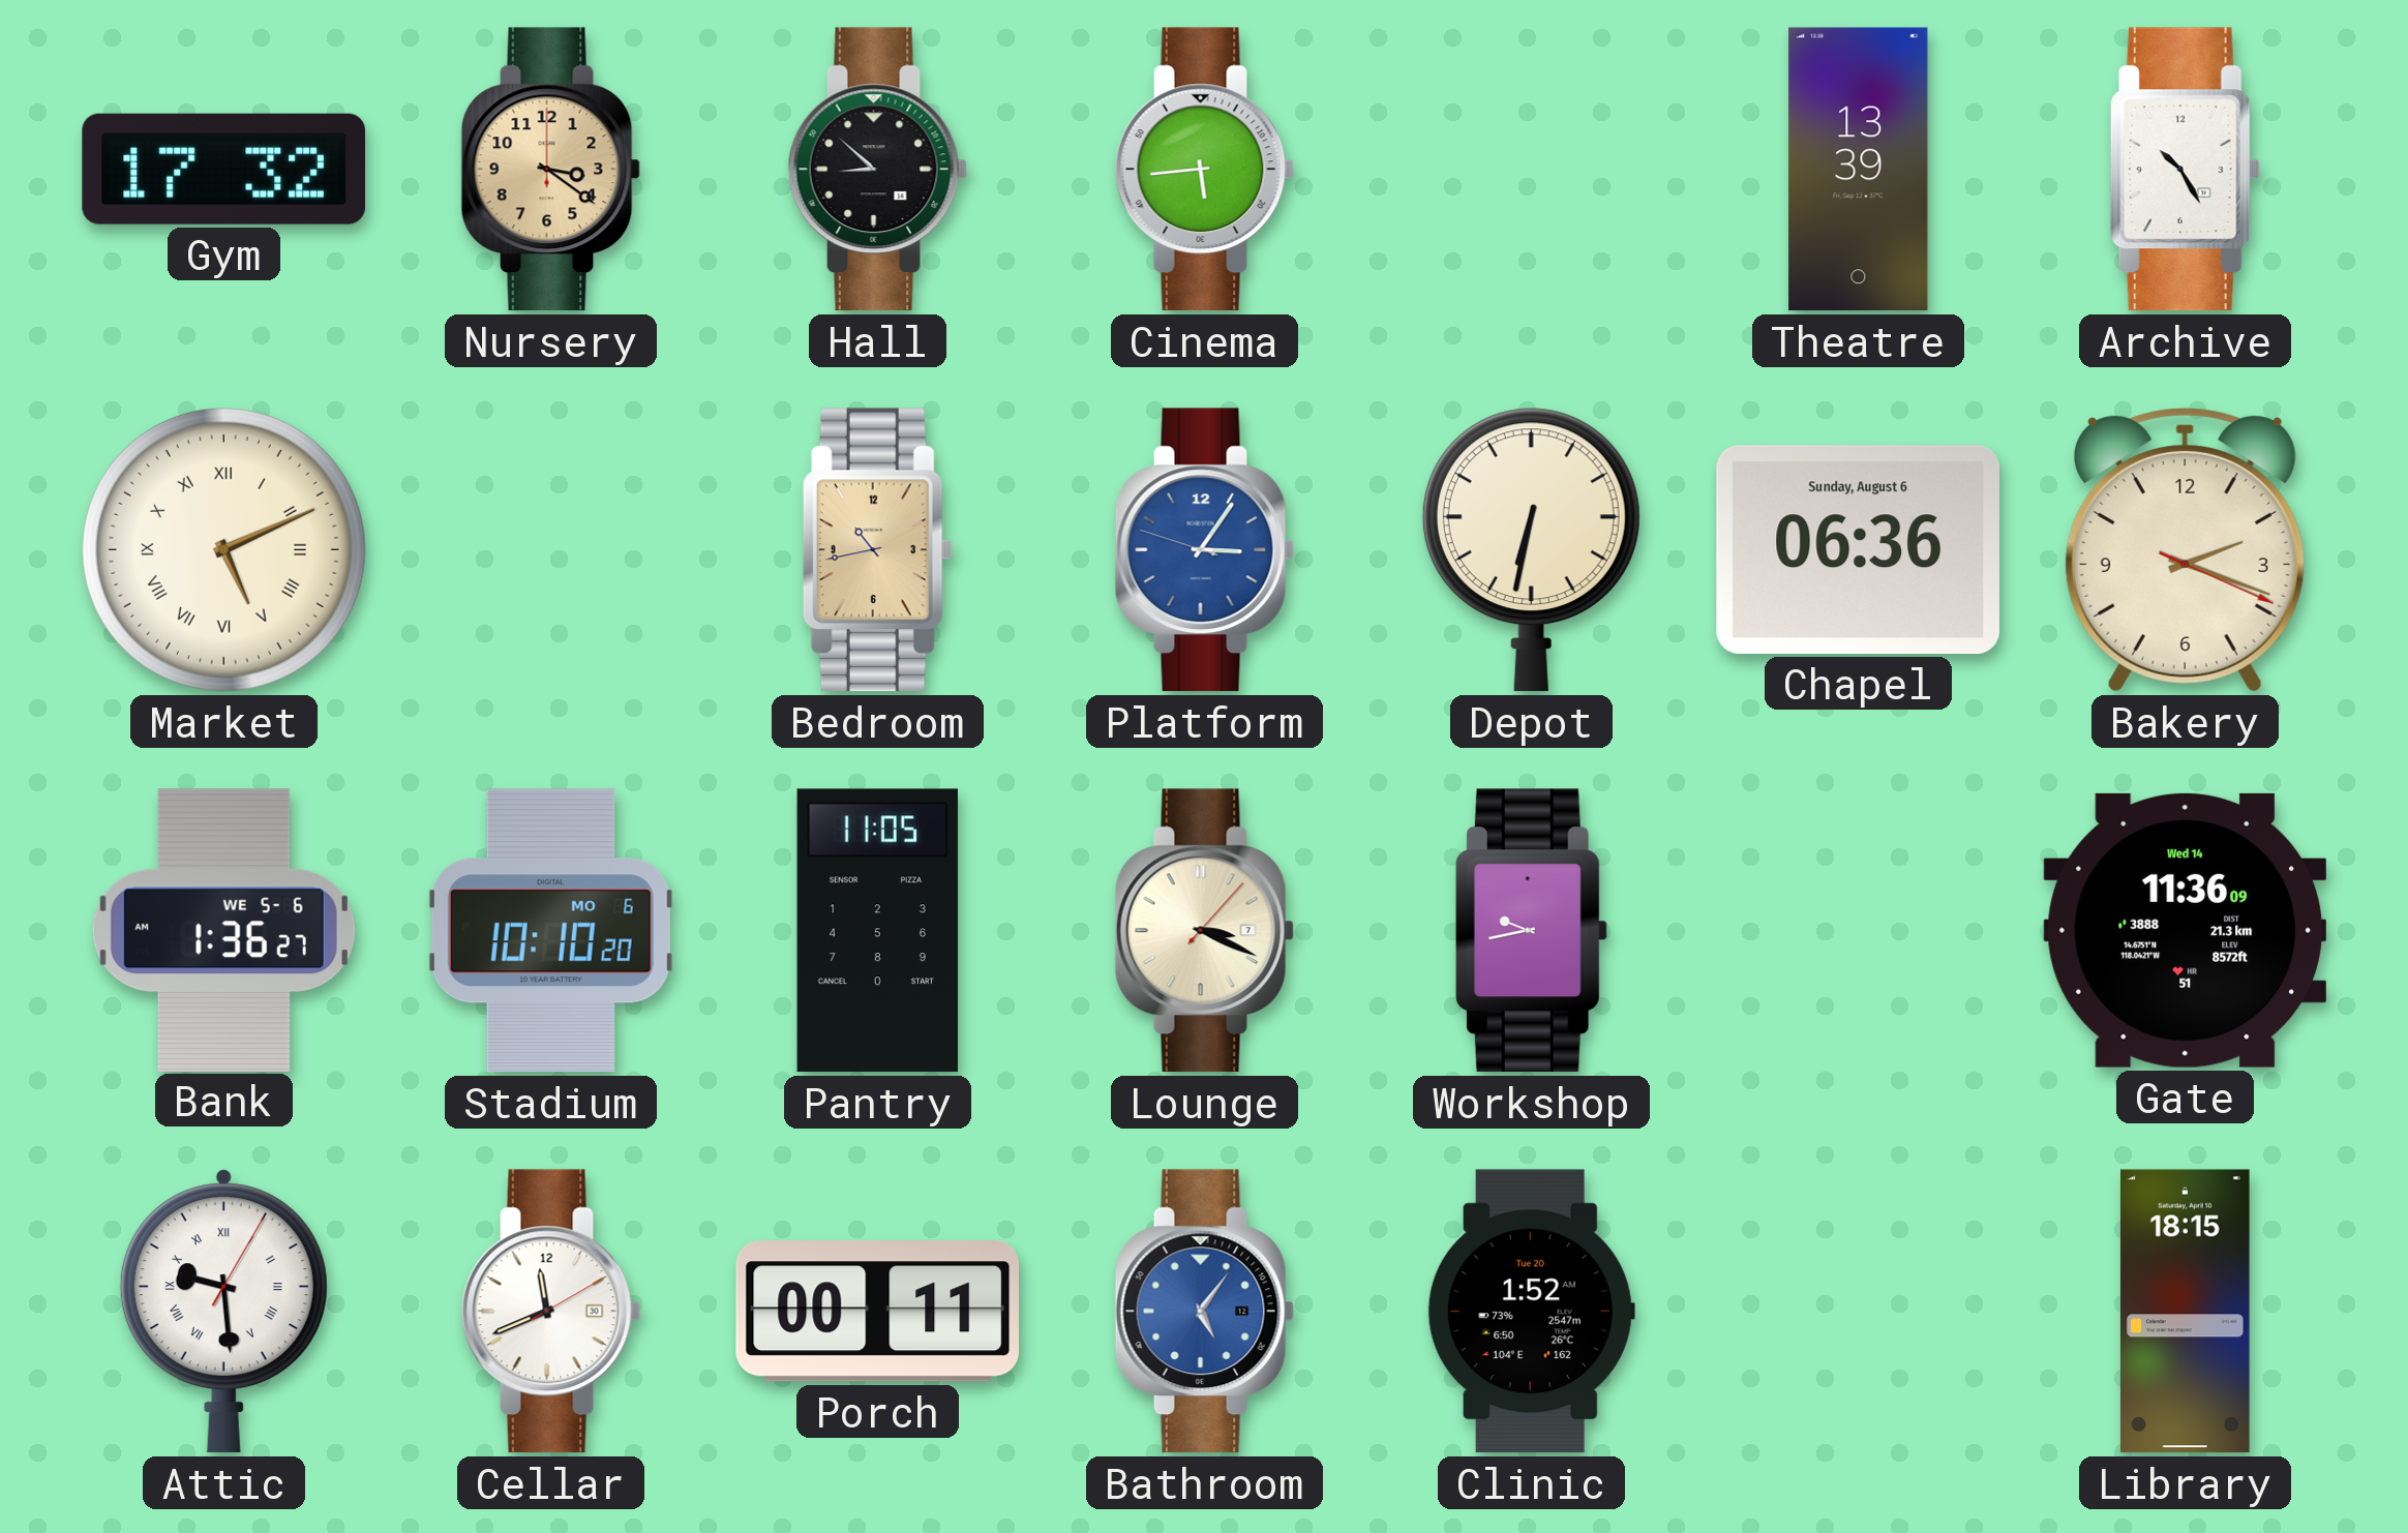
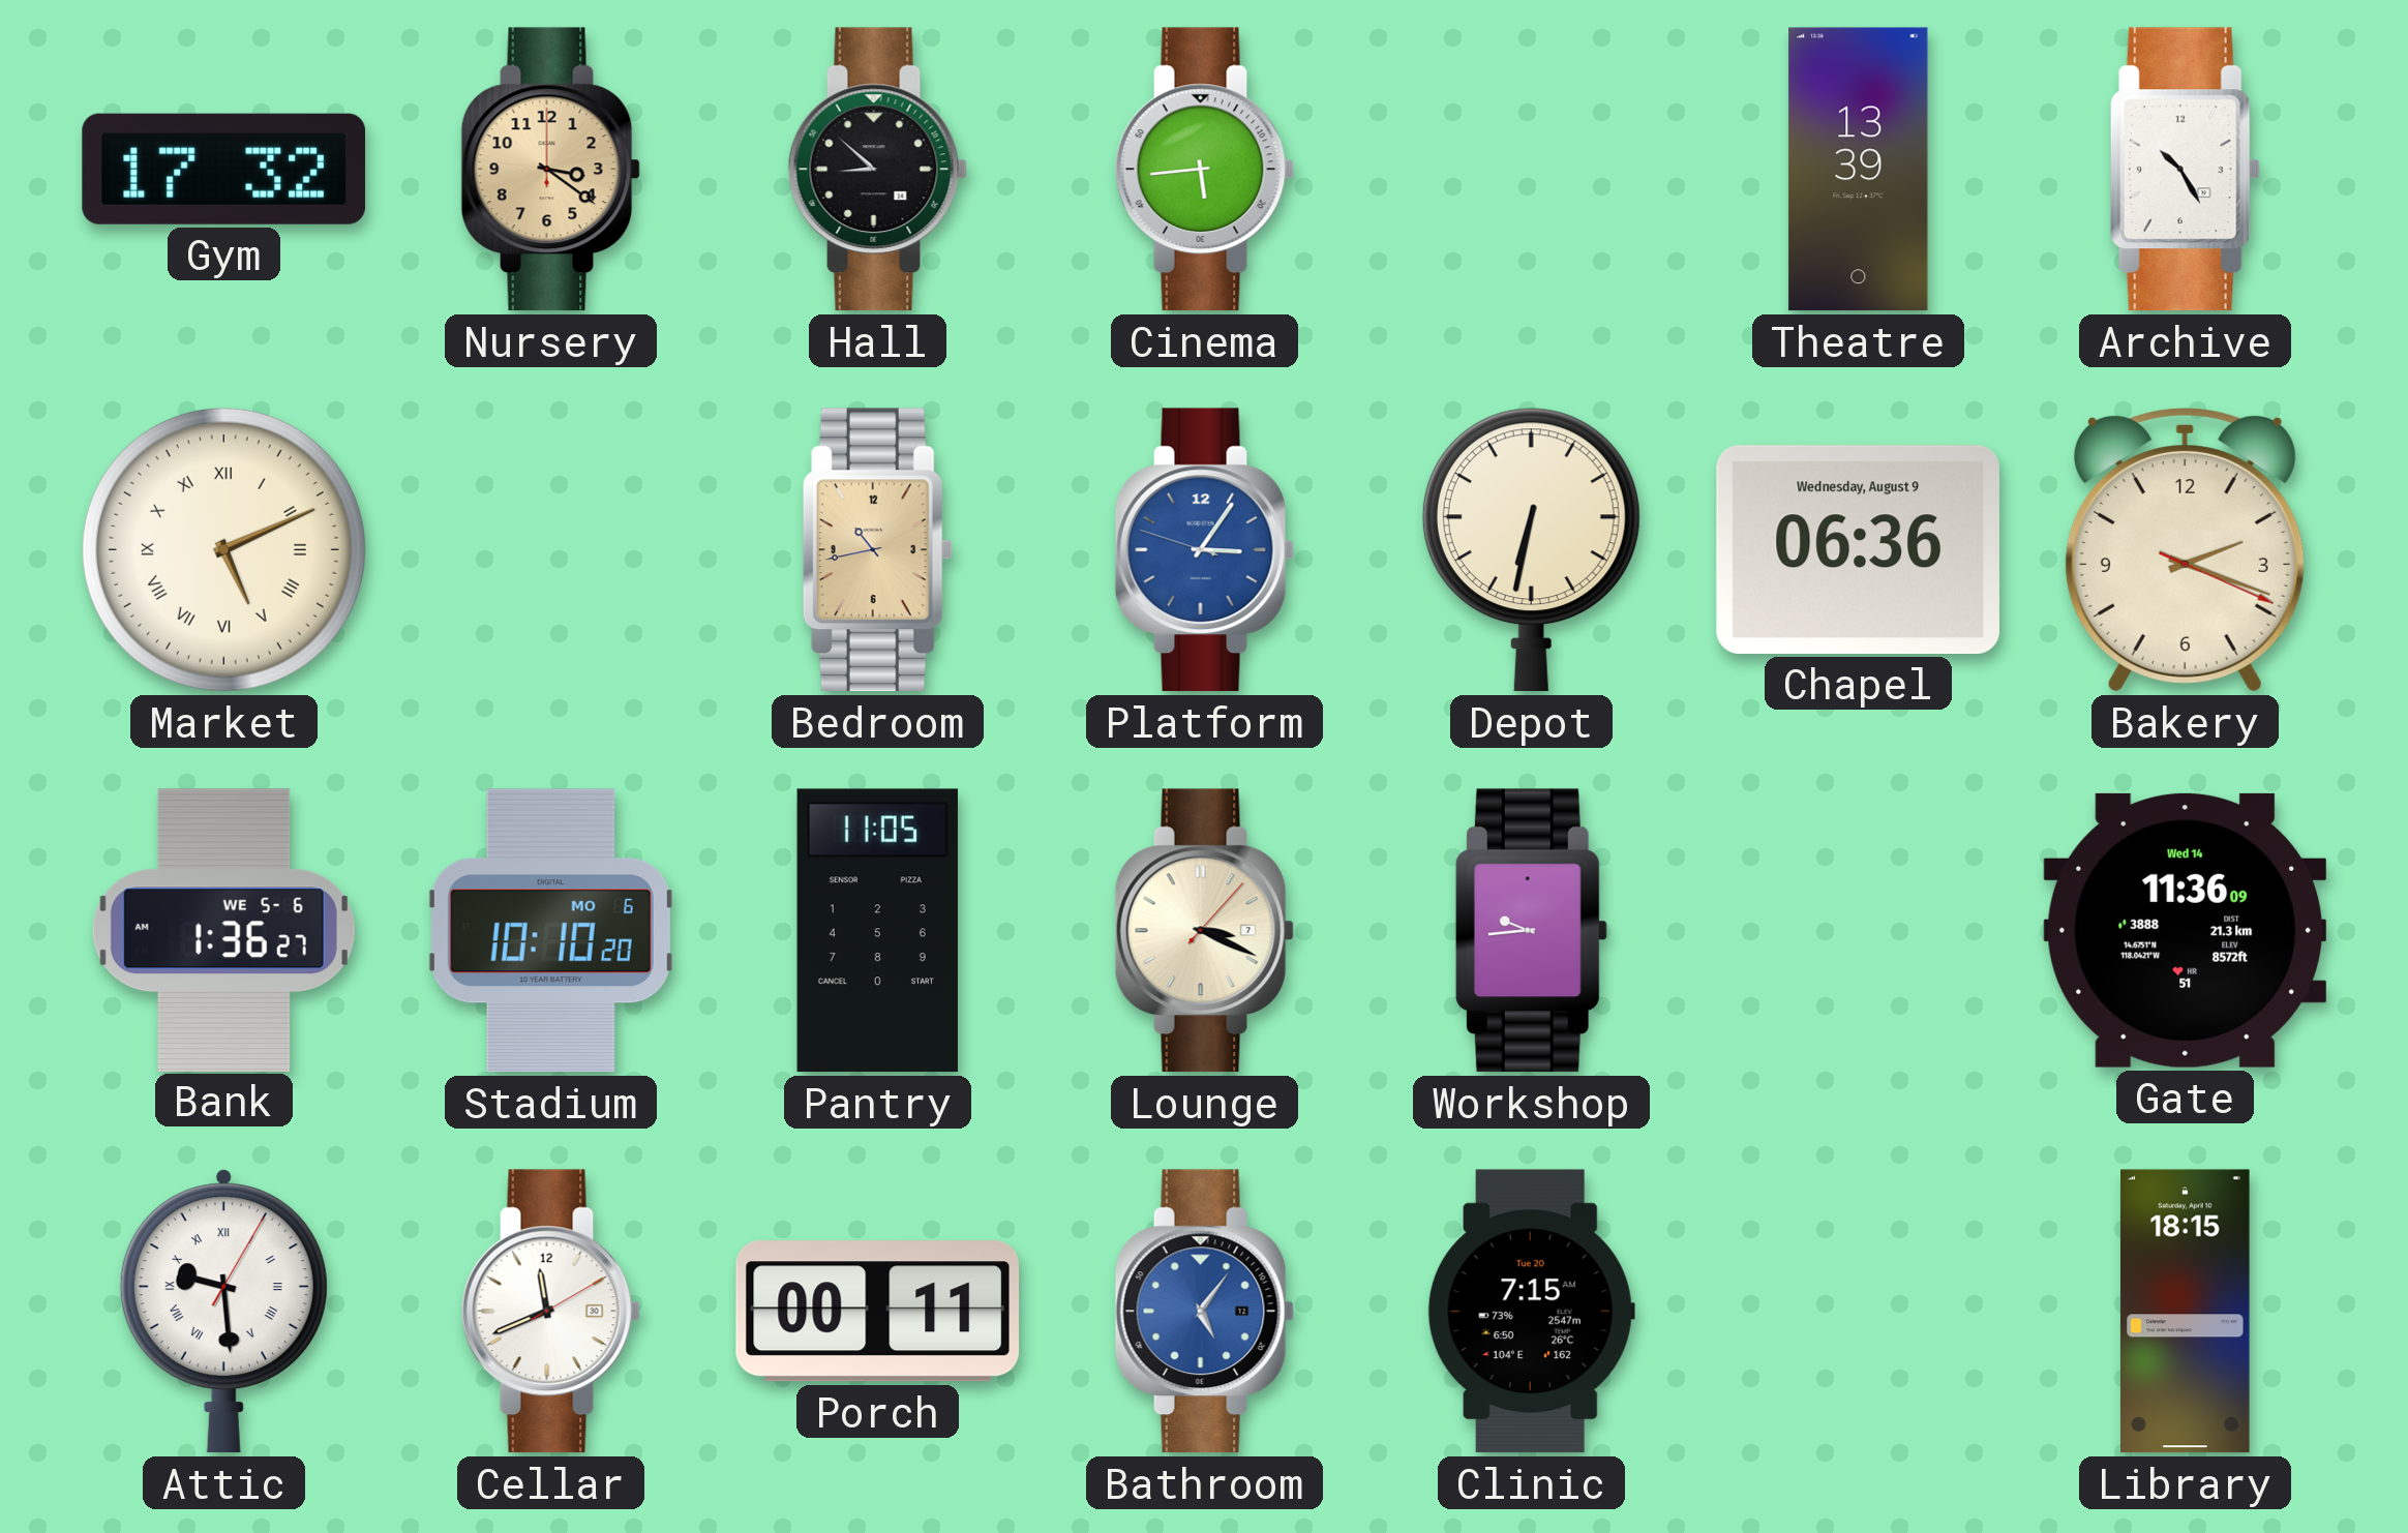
Chapel date: Sunday, August 6 -> Wednesday, August 9 (1858, 549)
Workshop: 9:43 -> 9:44 (1531, 931)
Clinic: 1:52 -> 7:15 (1531, 1312)
